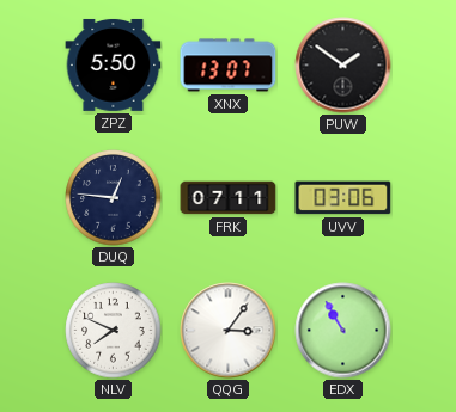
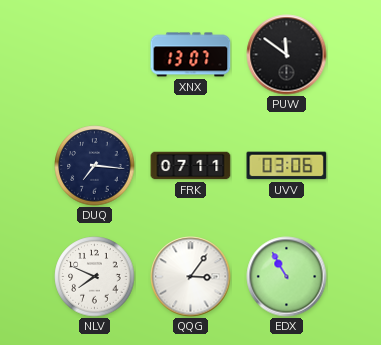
ZPZ: 5:50 -> none (114, 66)
PUW: 1:51 -> 11:51 (287, 55)
DUQ: 12:46 -> 7:16 (95, 166)
